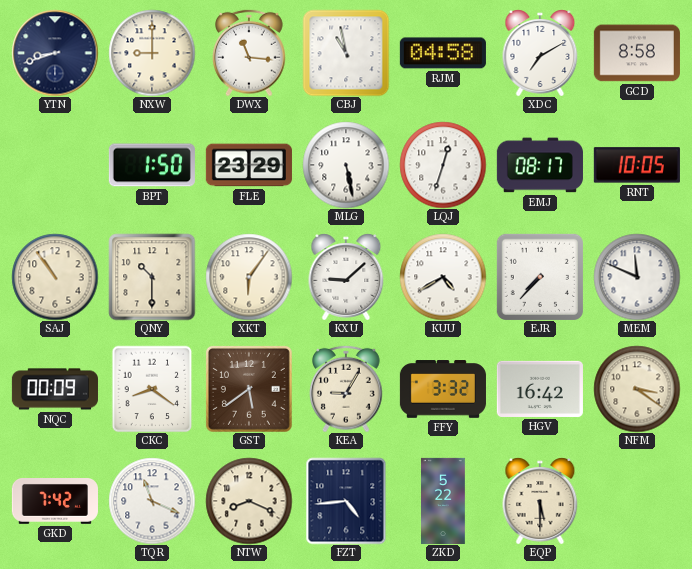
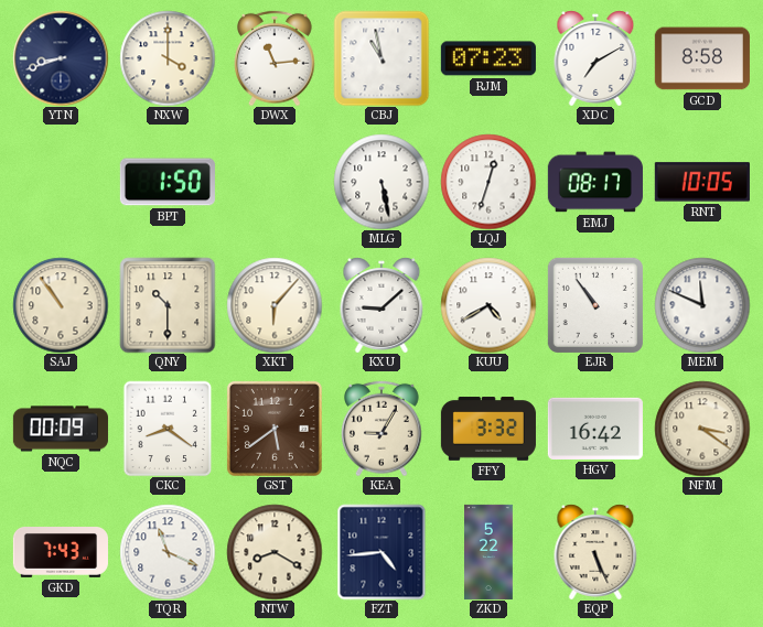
NXW: 9:00 -> 4:00 (168, 58)
DWX: 11:16 -> 11:14 (276, 58)
RJM: 04:58 -> 07:23 (488, 58)
FLE: 23:29 -> none (249, 165)
XKT: 6:06 -> 6:07 (275, 305)
EJR: 7:37 -> 10:54 (595, 305)
GKD: 7:42 -> 7:43 (61, 553)
NTW: 8:19 -> 8:20 (275, 552)
EQP: 5:30 -> 5:26 (595, 552)
